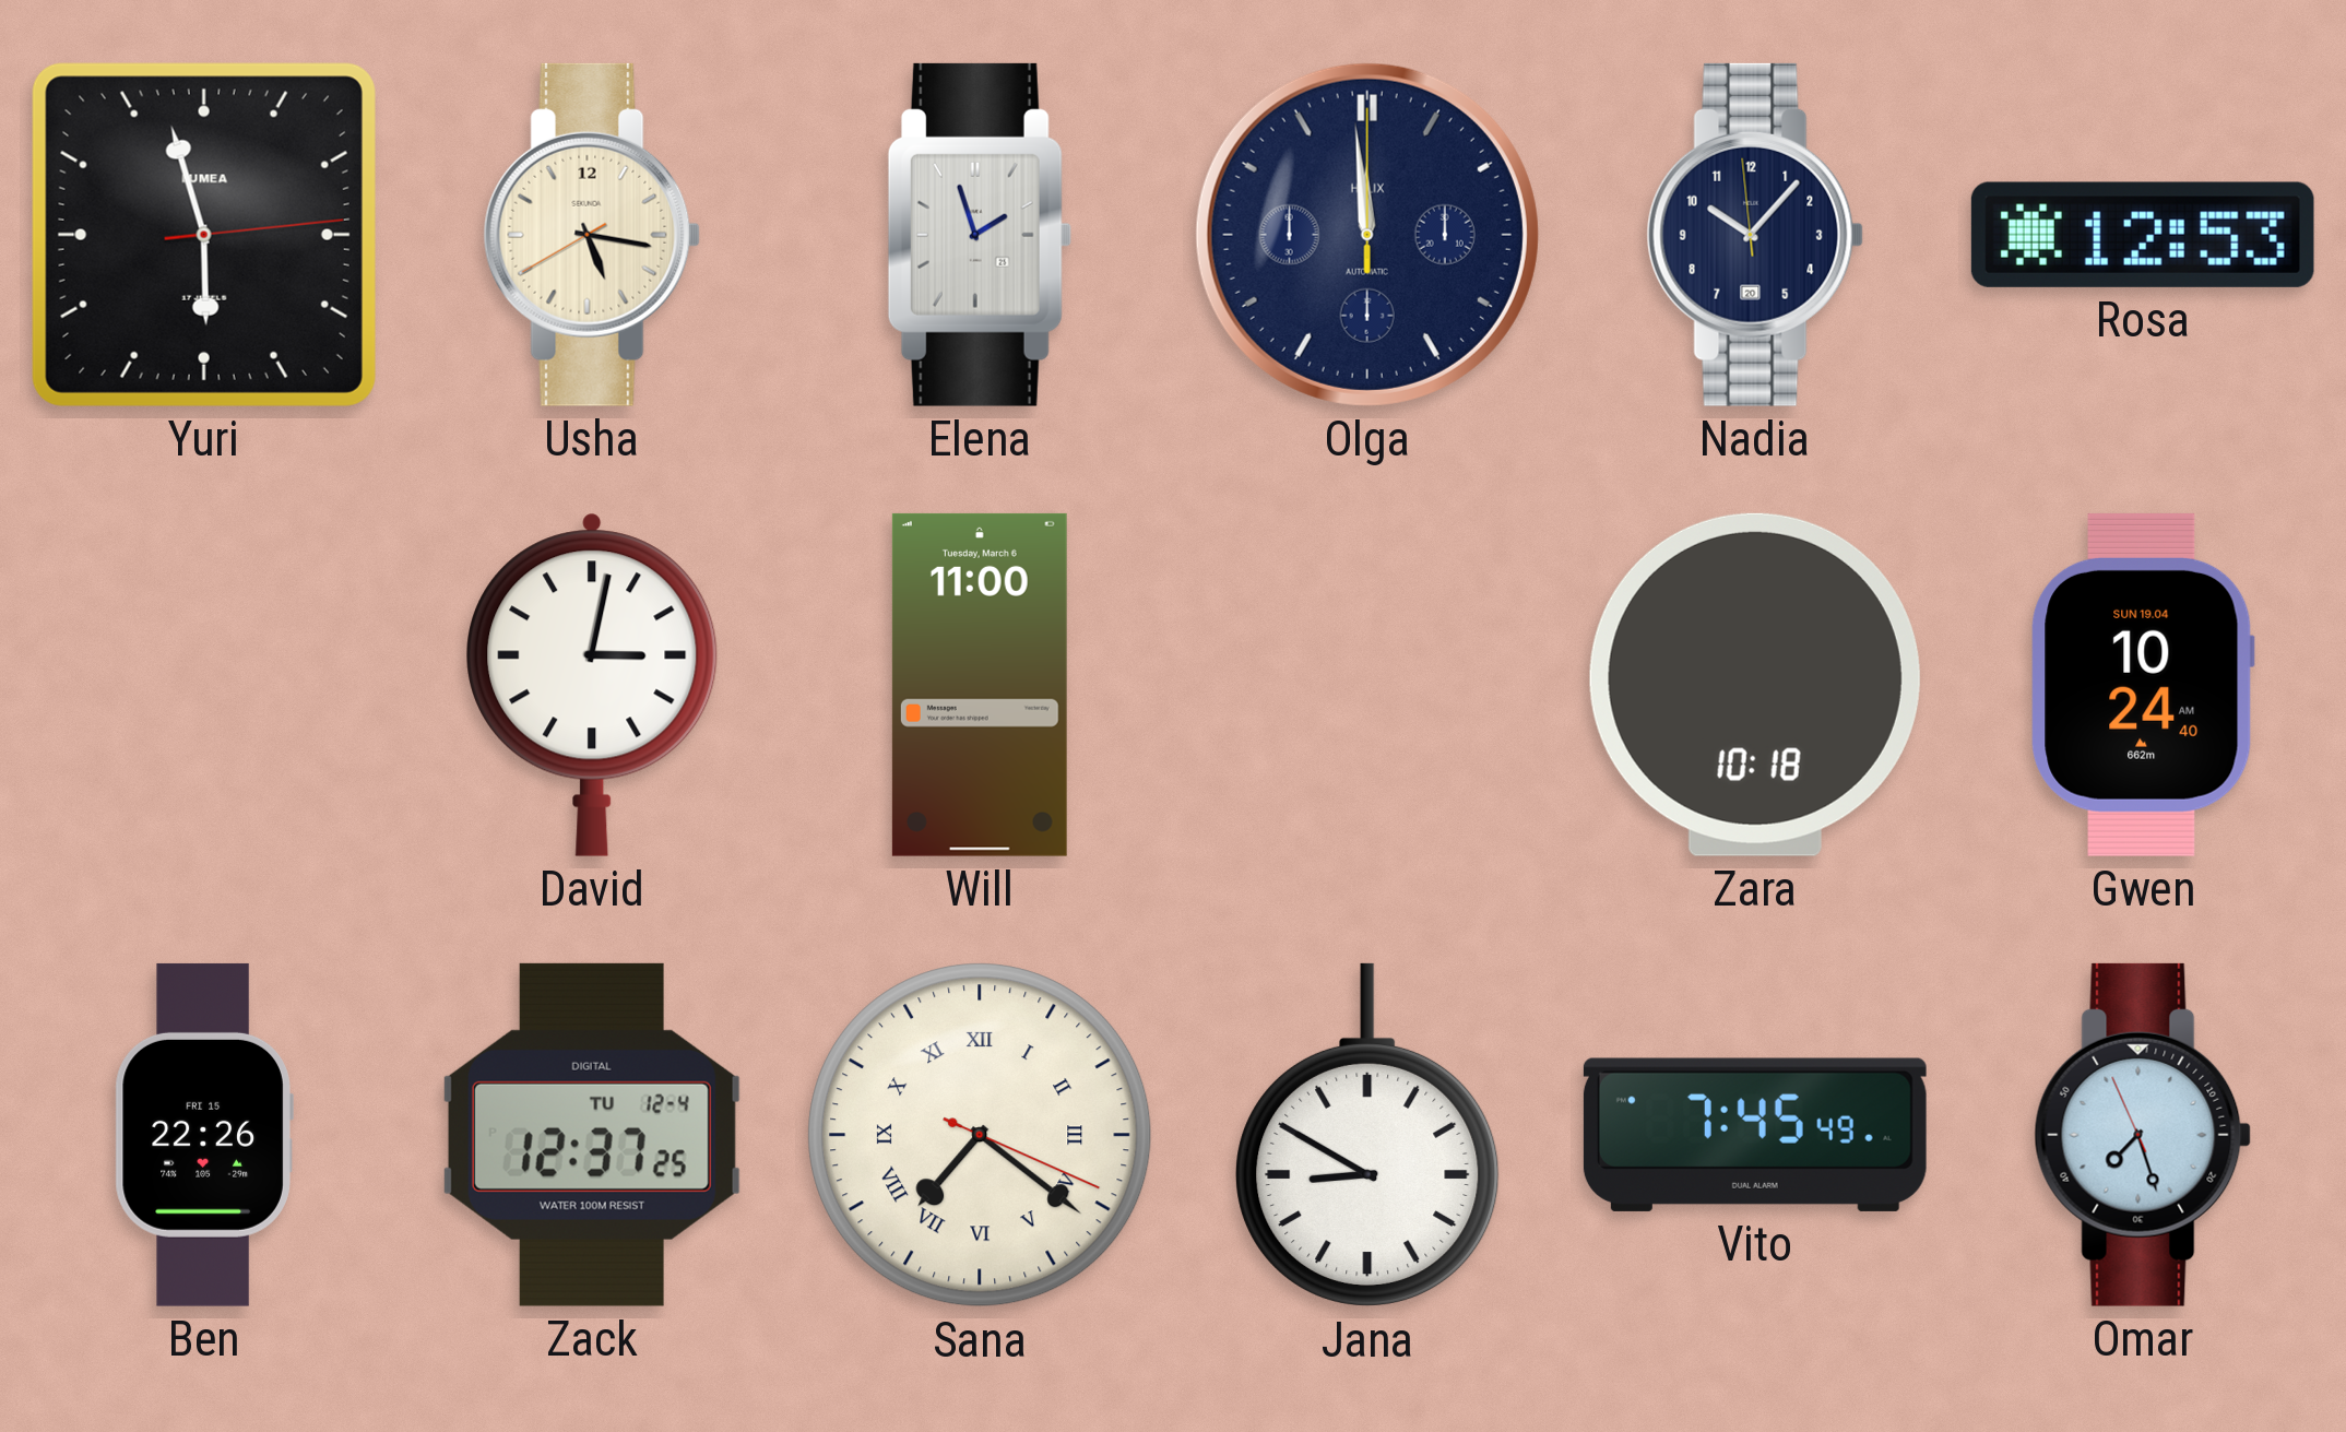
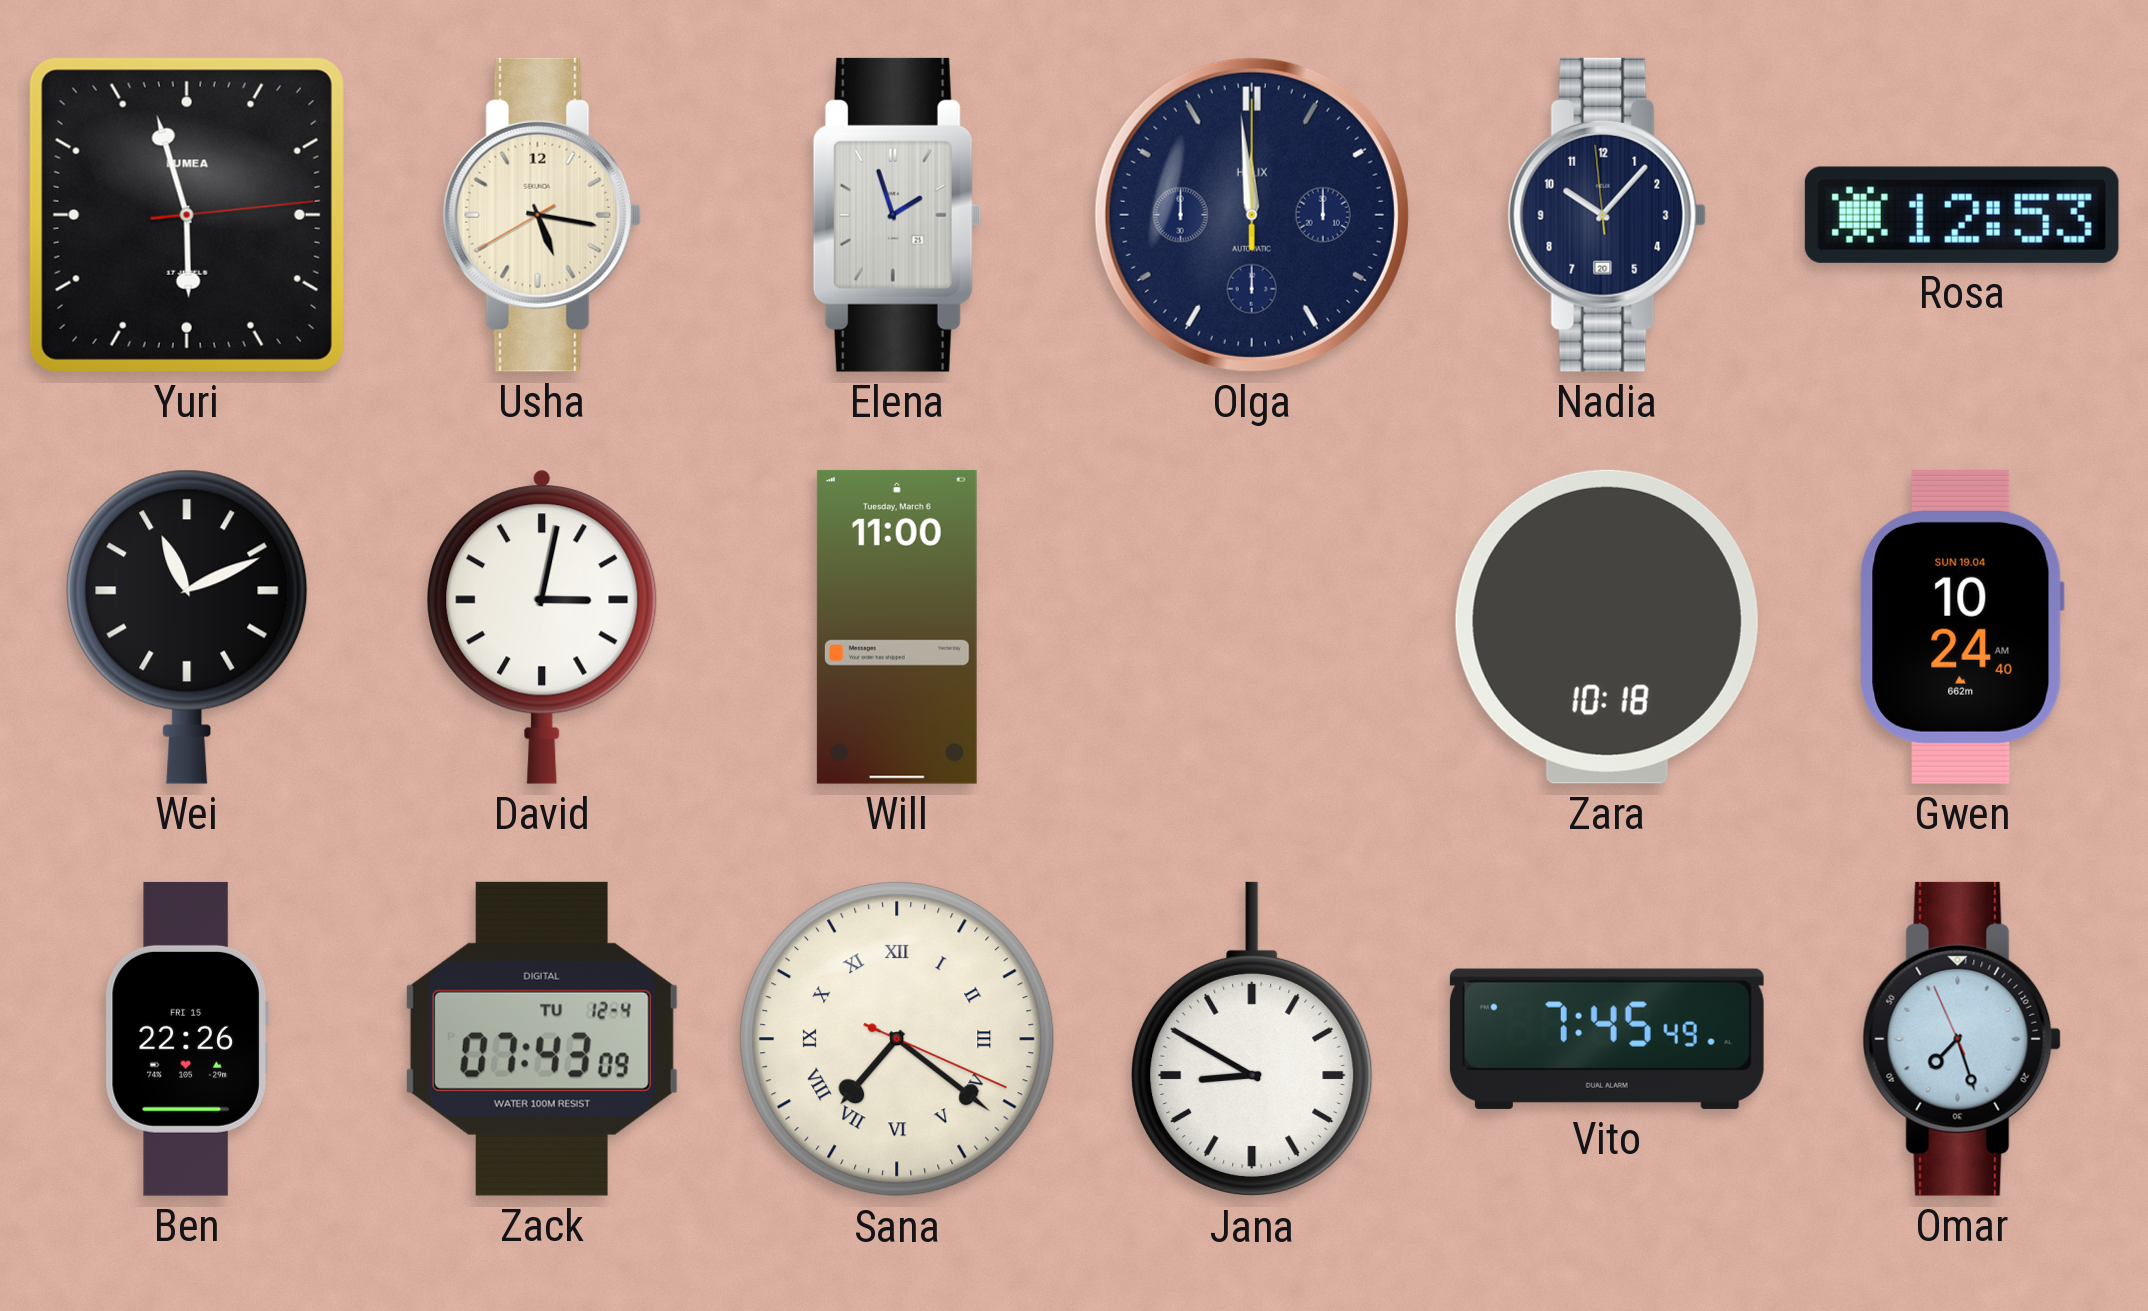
Wei: none -> 11:11 (187, 627)
Zack: 12:37 -> 07:43 (542, 1039)
